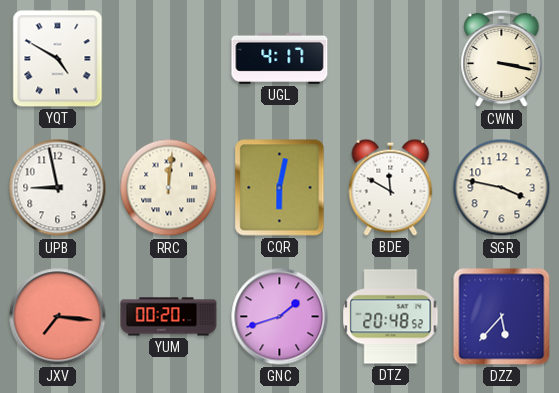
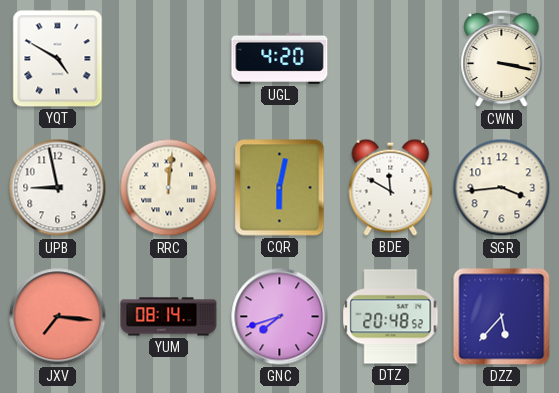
UGL: 4:17 -> 4:20 (280, 58)
SGR: 3:47 -> 3:44 (502, 188)
YUM: 00:20 -> 08:14 (169, 317)
GNC: 1:42 -> 7:42 (280, 317)
